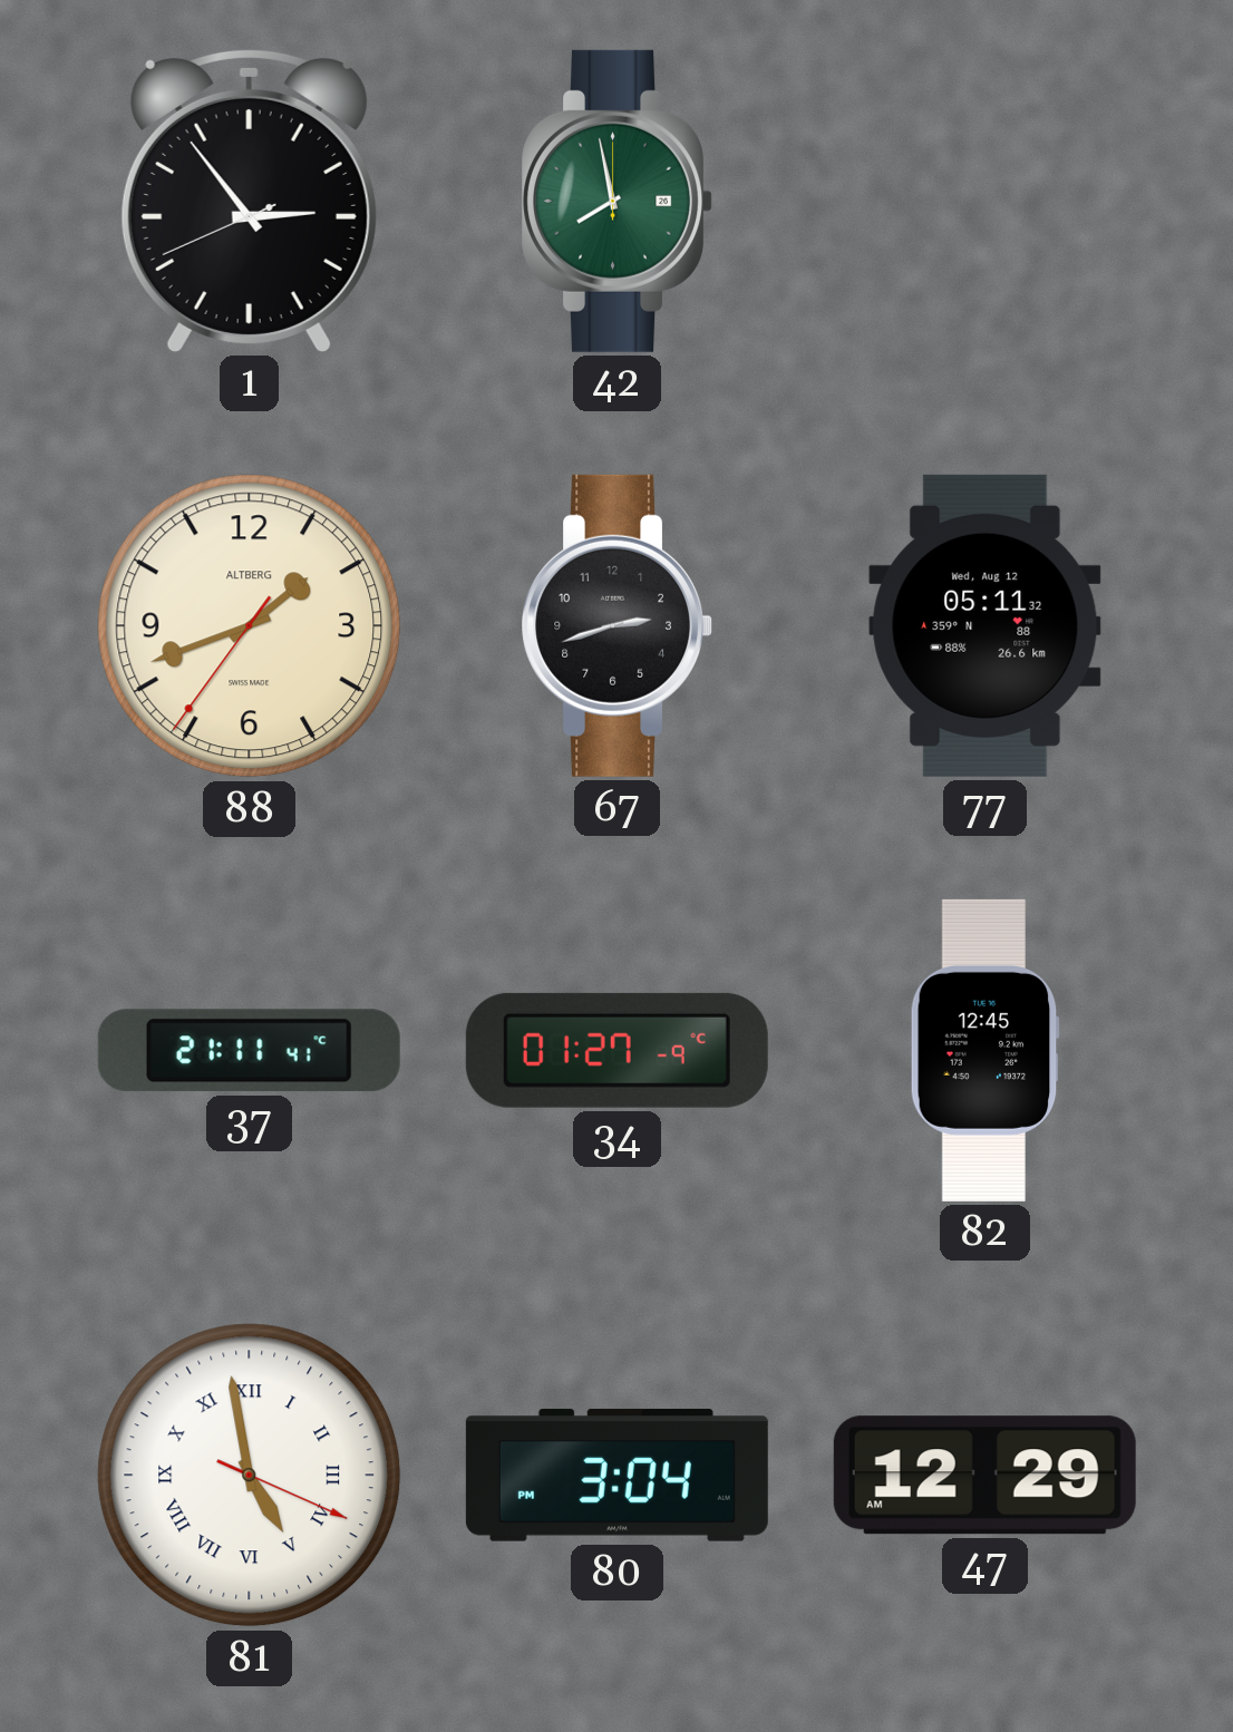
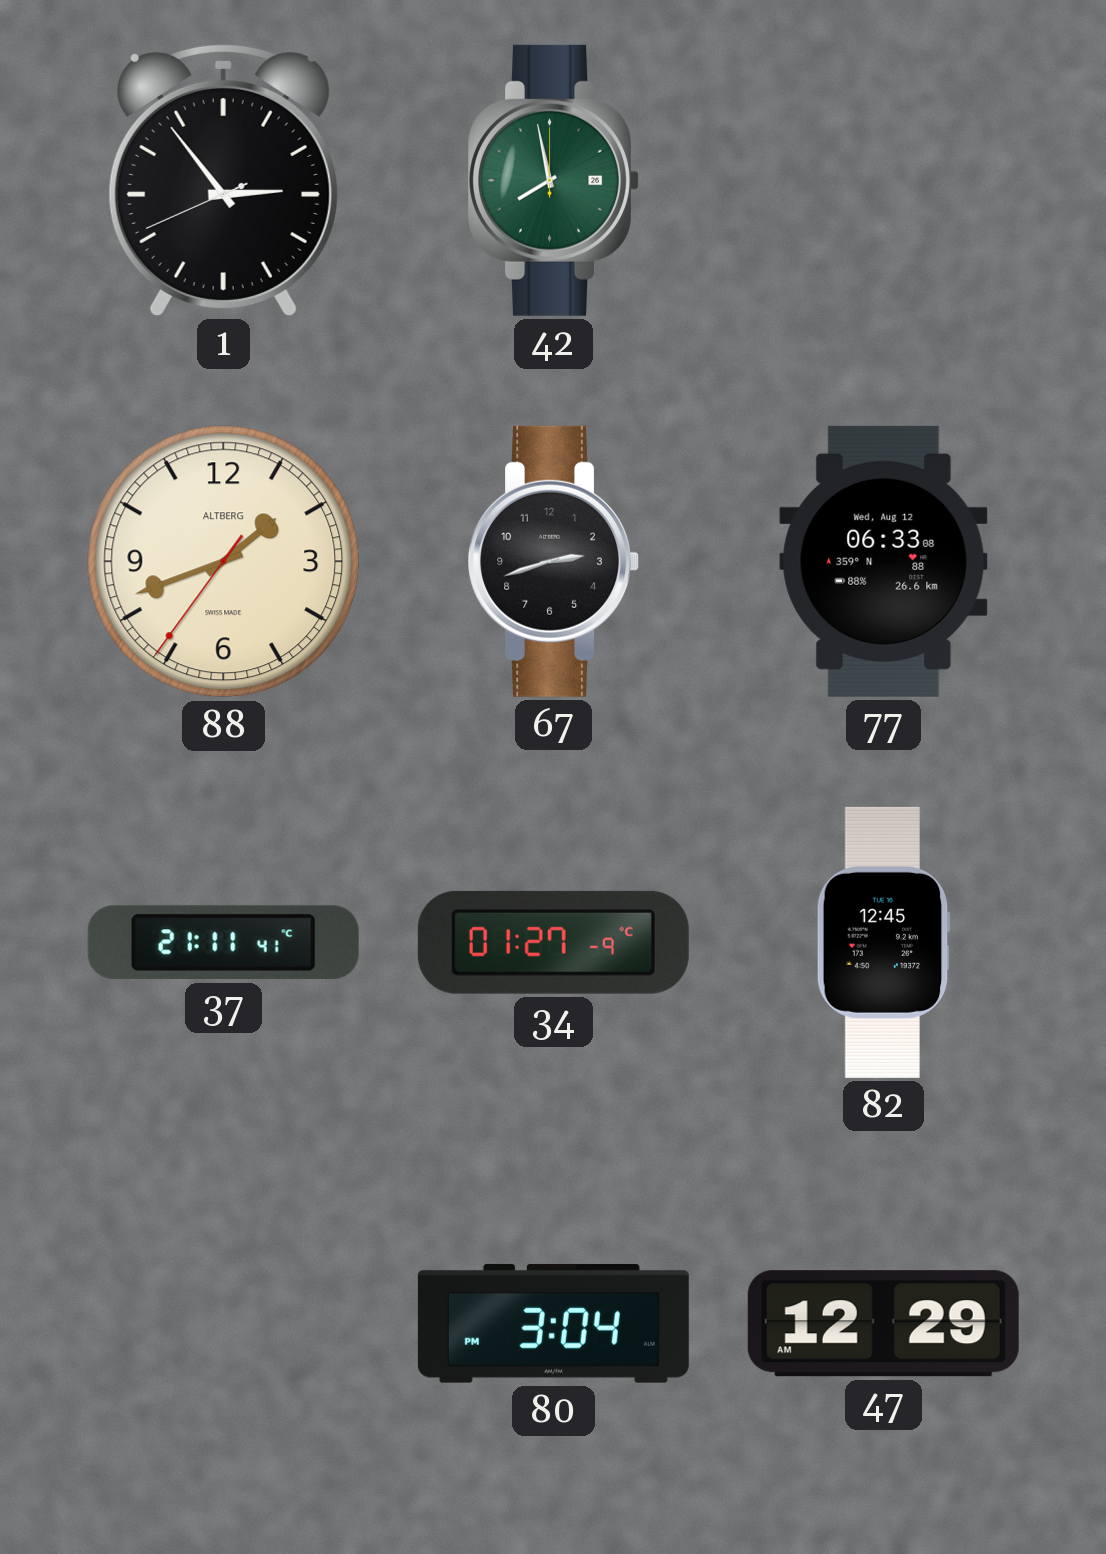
77: 05:11 -> 06:33 (884, 561)
81: 4:58 -> none (250, 1476)
